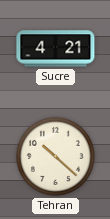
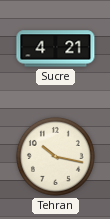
Tehran: 10:22 -> 10:17 (55, 156)
